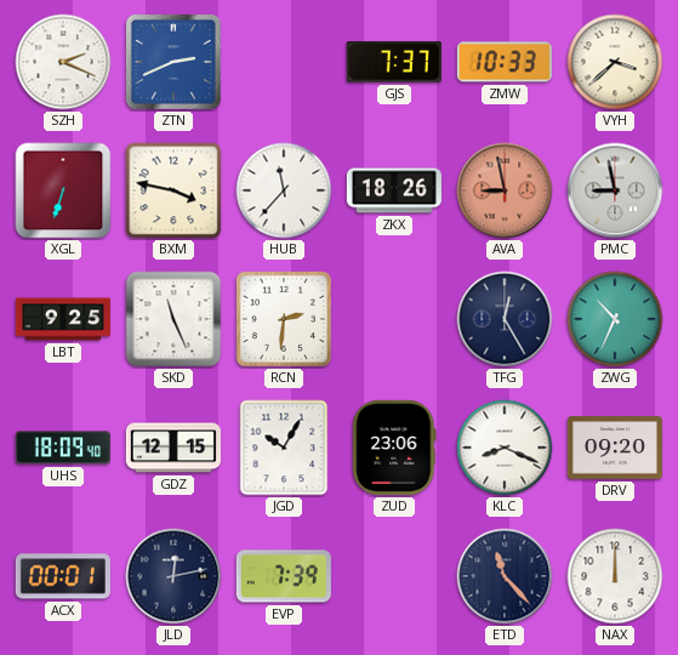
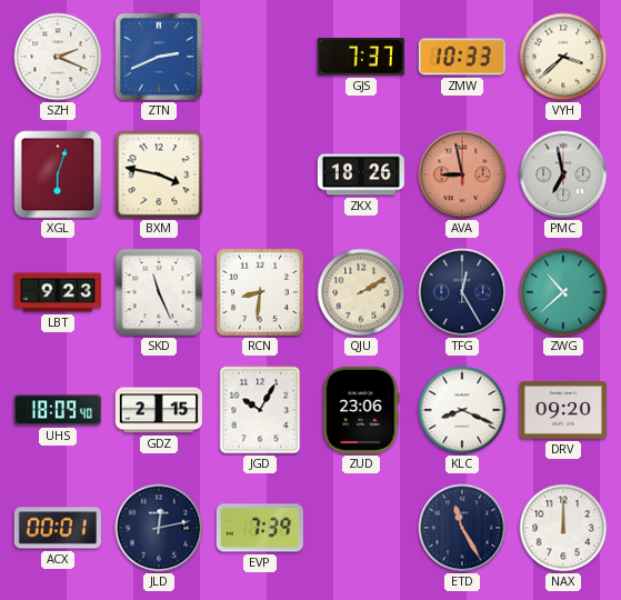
XGL: 6:33 -> 6:03 (58, 174)
HUB: 11:37 -> none (284, 190)
PMC: 8:58 -> 6:58 (563, 174)
LBT: 9:25 -> 9:23 (58, 292)
RCN: 2:31 -> 8:31 (260, 292)
QJU: none -> 2:10 (361, 292)
ZWG: 10:34 -> 10:38 (563, 292)
GDZ: 12:15 -> 2:15 (159, 410)
ETD: 11:23 -> 11:25 (462, 528)
